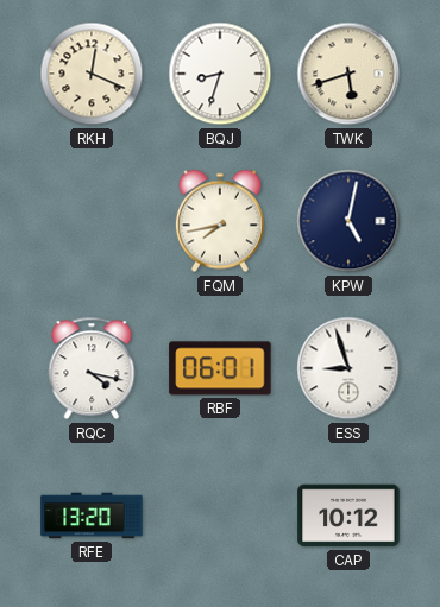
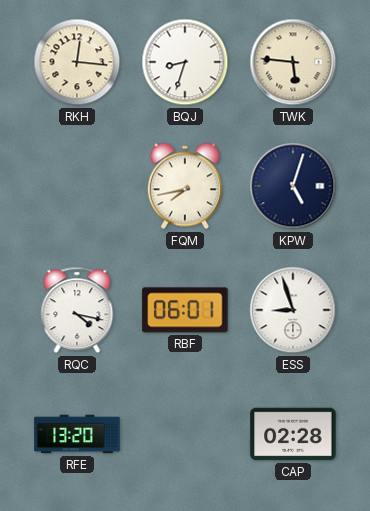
RKH: 12:19 -> 12:16 (77, 62)
TWK: 5:42 -> 5:46 (293, 62)
KPW: 5:02 -> 5:03 (293, 186)
CAP: 10:12 -> 02:28 (293, 434)
